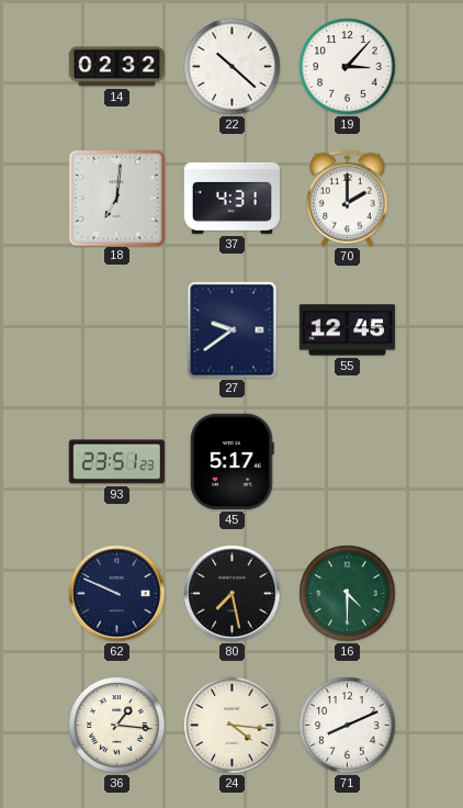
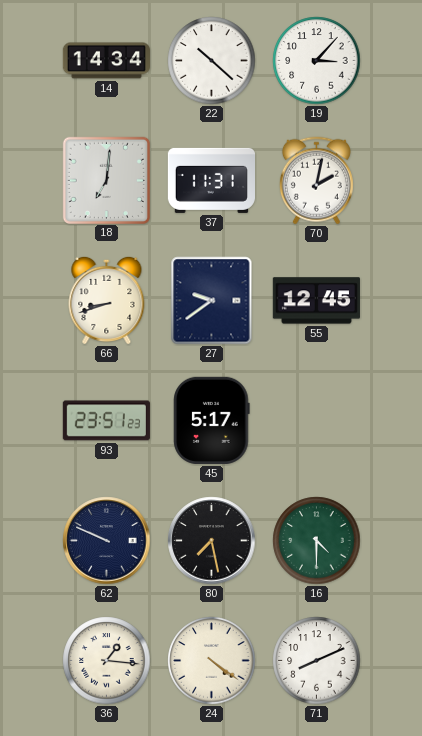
14: 02:32 -> 14:34 (106, 61)
37: 4:31 -> 11:31 (211, 180)
70: 2:00 -> 2:02 (316, 181)
66: none -> 8:42 (107, 300)
24: 4:16 -> 4:21 (212, 661)
